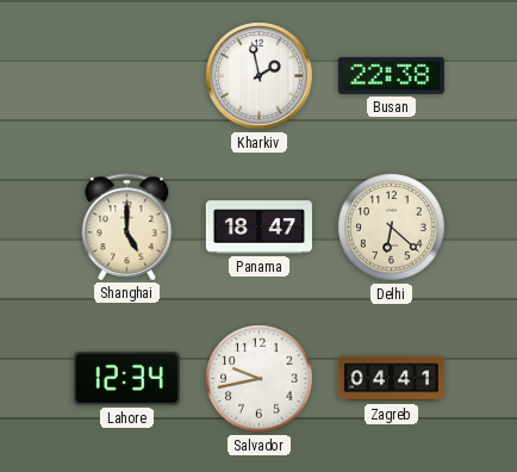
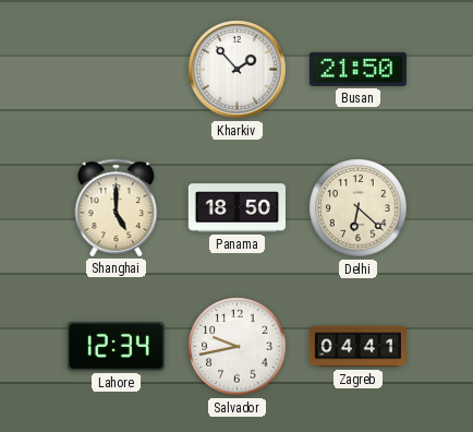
Kharkiv: 1:58 -> 1:53 (238, 70)
Busan: 22:38 -> 21:50 (357, 69)
Panama: 18:47 -> 18:50 (237, 208)
